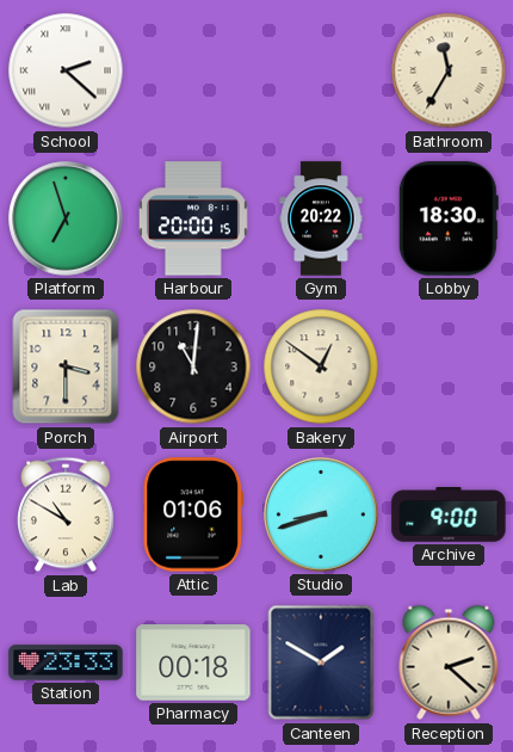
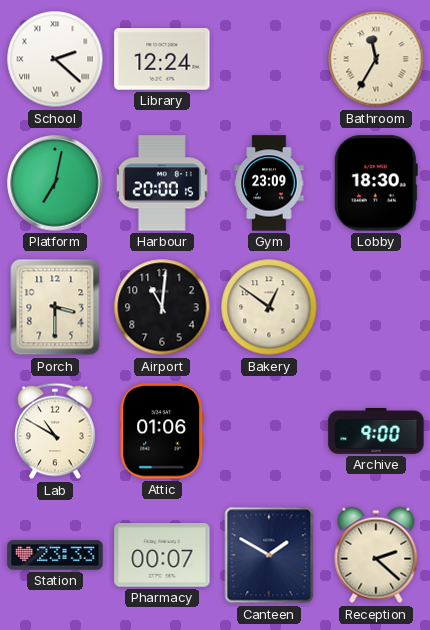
Library: none -> 12:24 (162, 59)
Platform: 6:57 -> 7:02 (55, 183)
Gym: 20:22 -> 23:09 (269, 183)
Studio: 8:42 -> none (321, 514)
Pharmacy: 00:18 -> 00:07 (162, 555)
